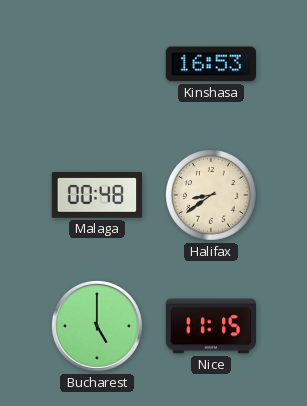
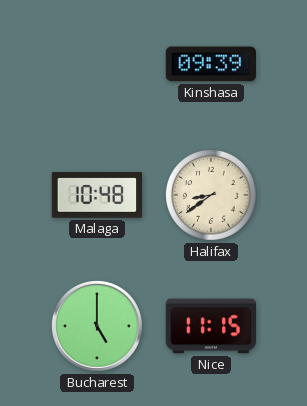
Kinshasa: 16:53 -> 09:39 (210, 64)
Malaga: 00:48 -> 10:48 (97, 195)
